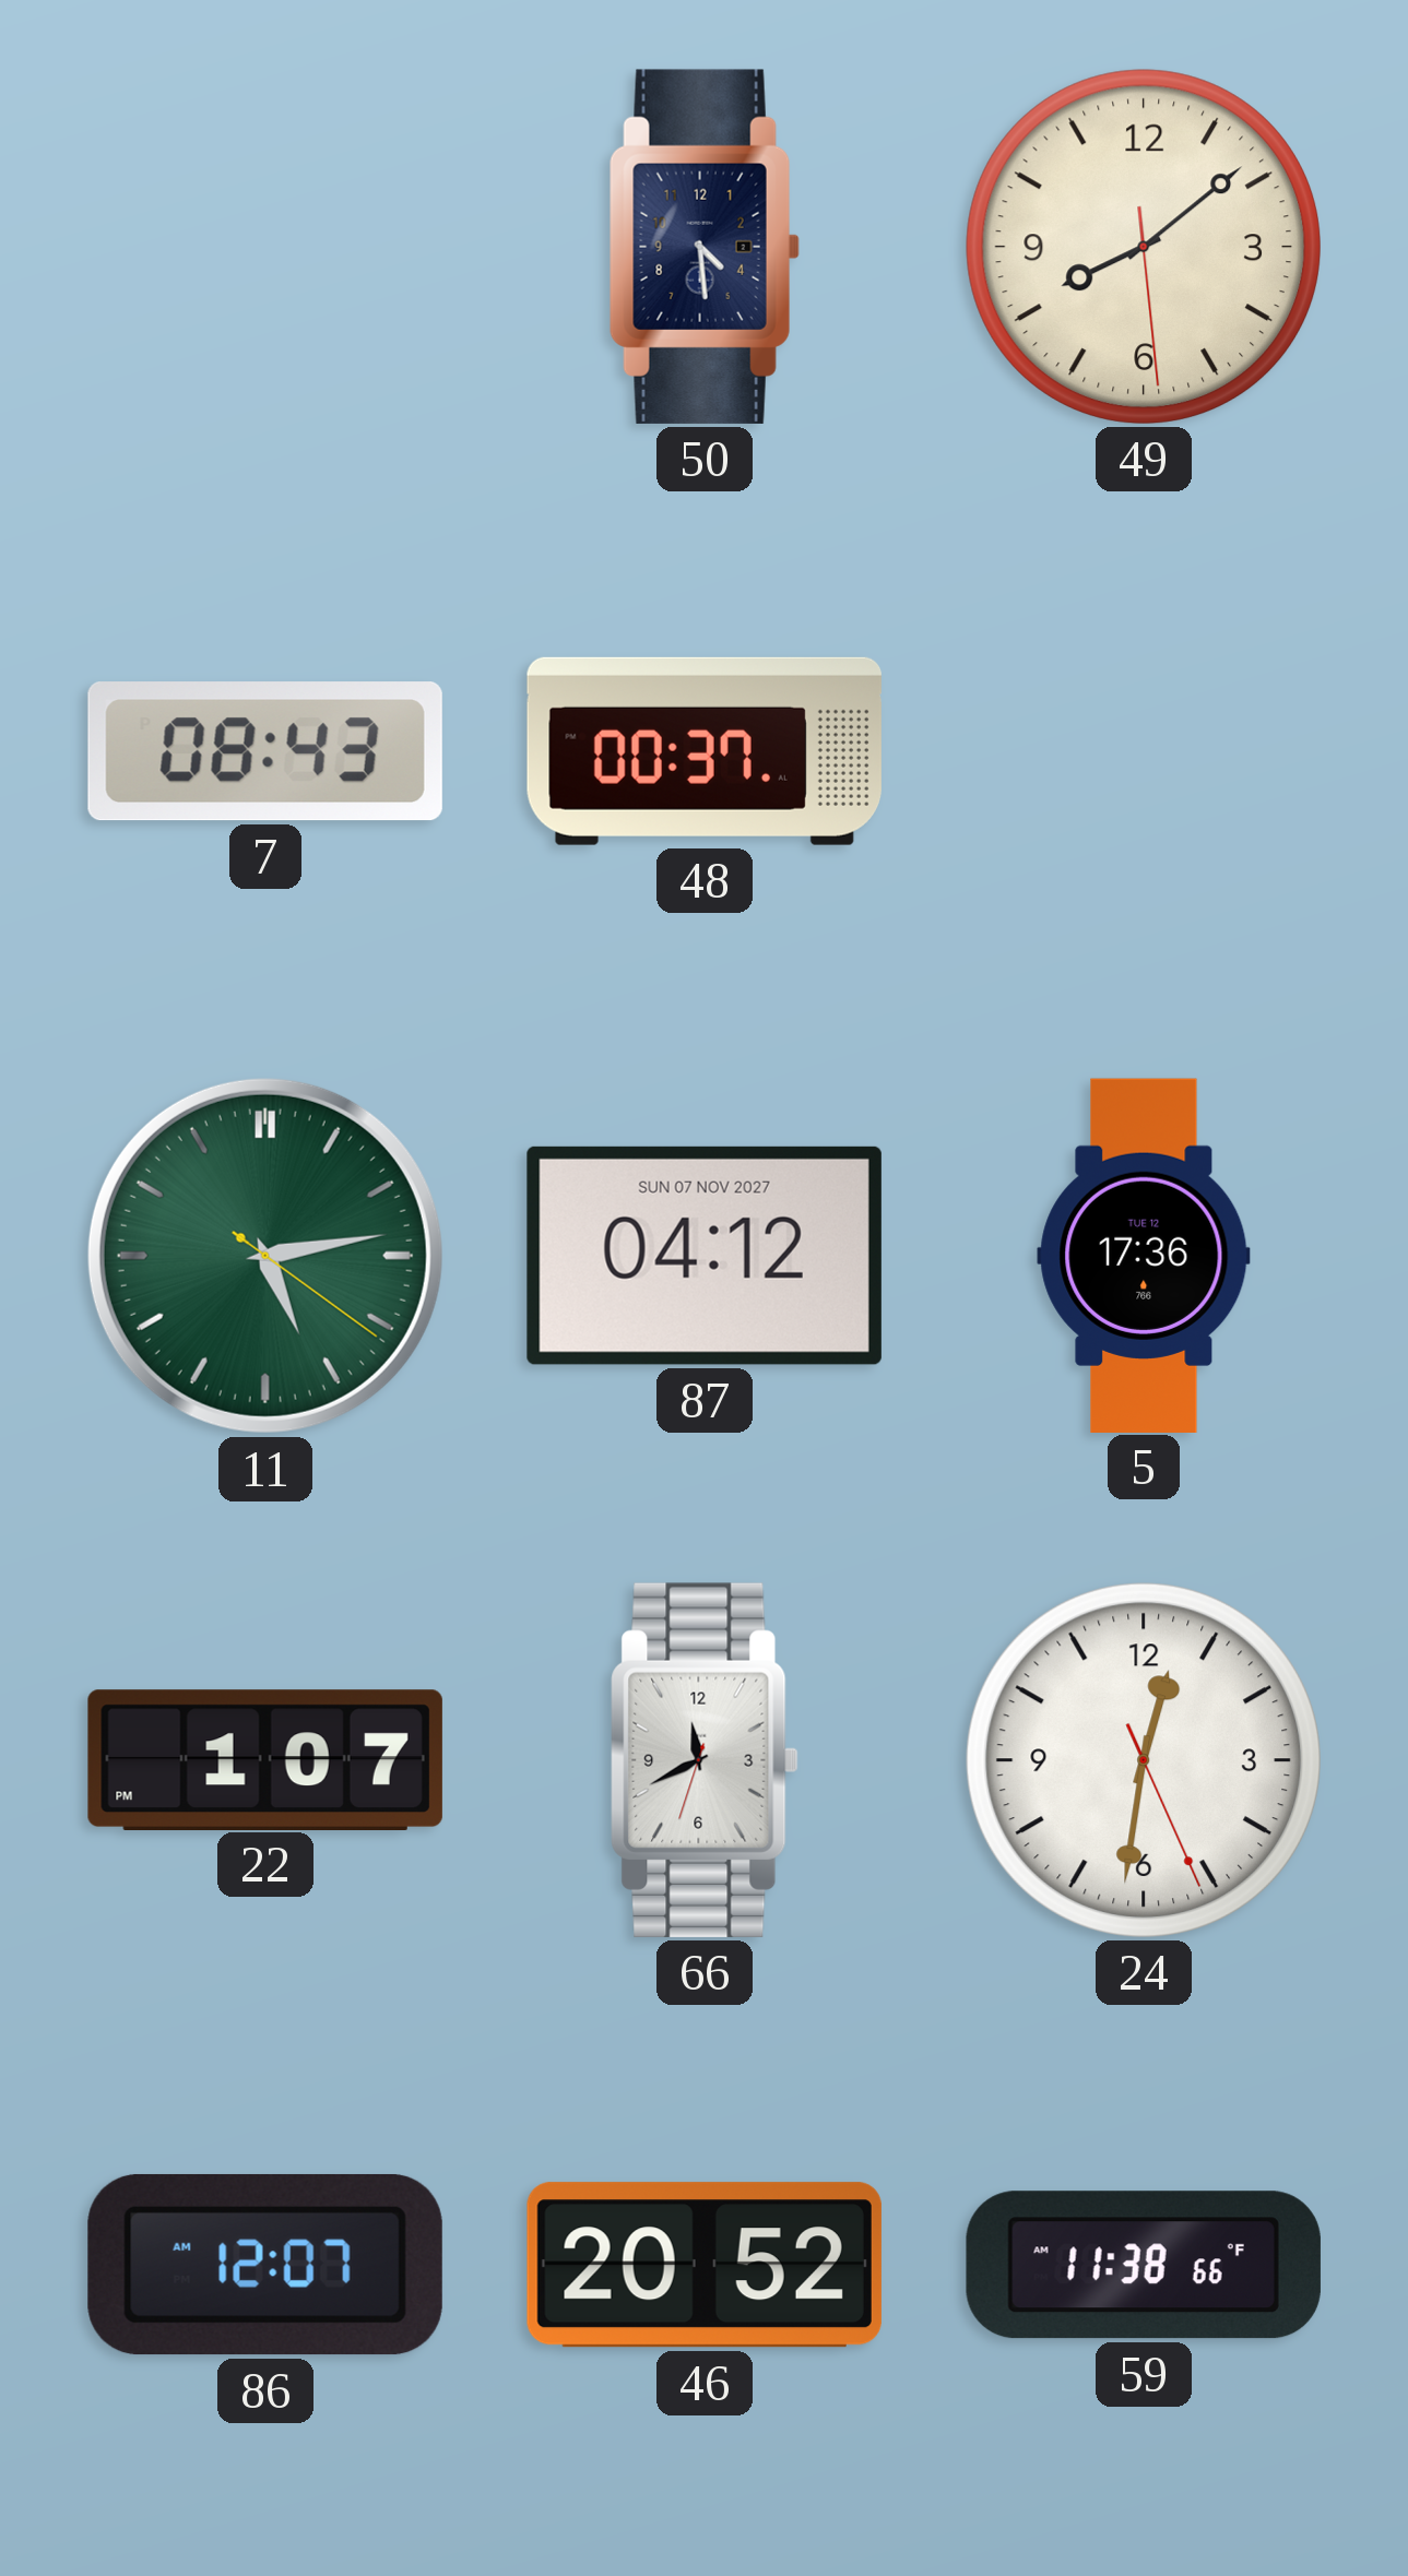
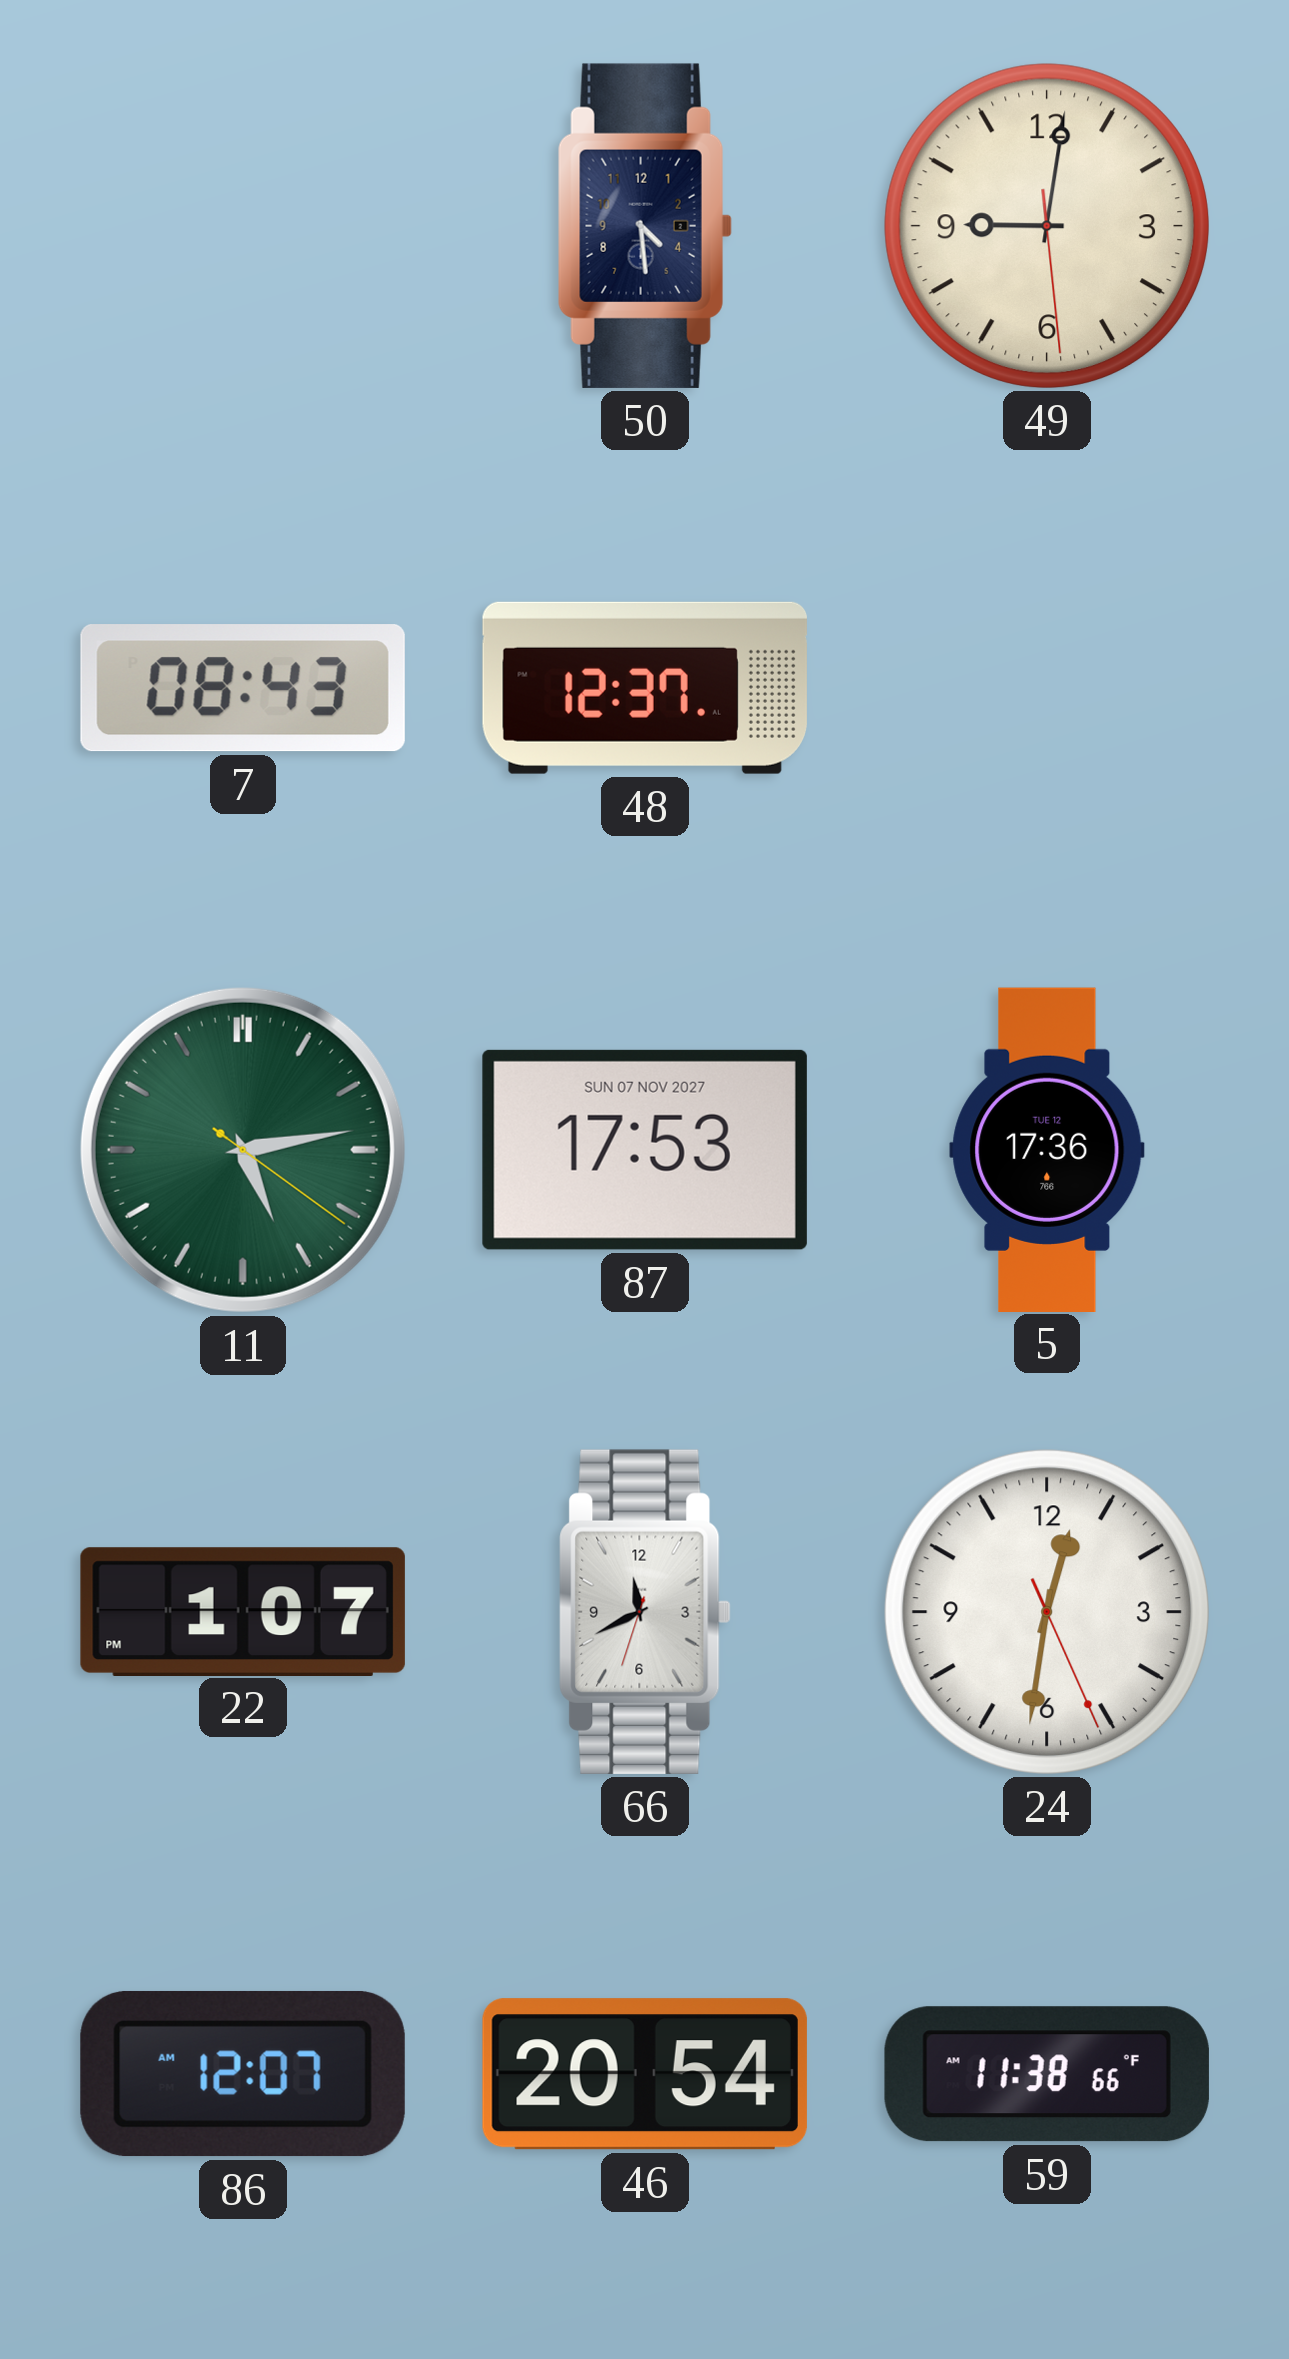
49: 8:08 -> 9:01 (1047, 226)
48: 00:37 -> 12:37 (645, 688)
87: 04:12 -> 17:53 (645, 1150)
46: 20:52 -> 20:54 (645, 2074)
